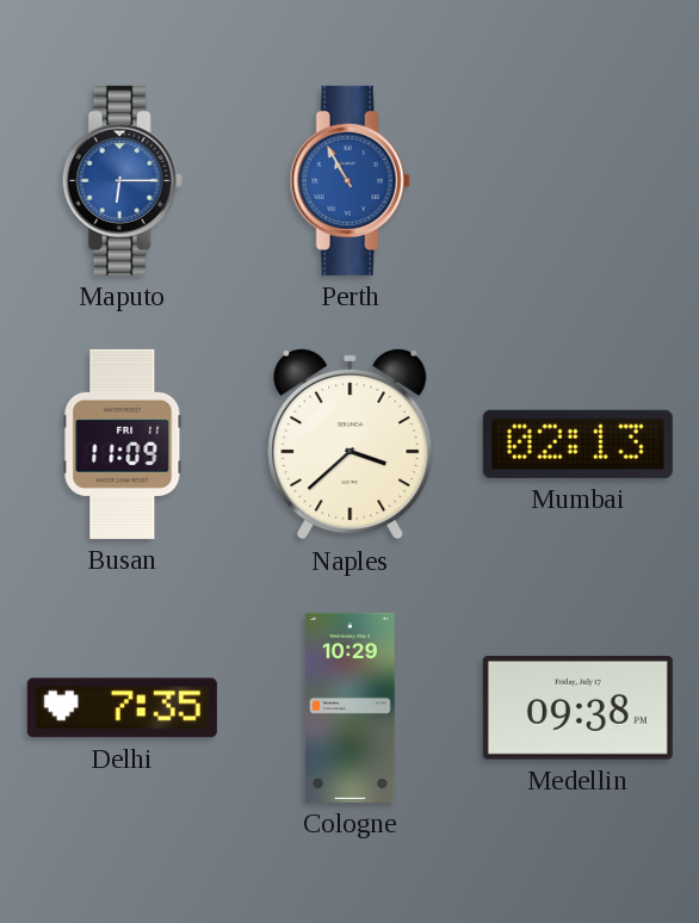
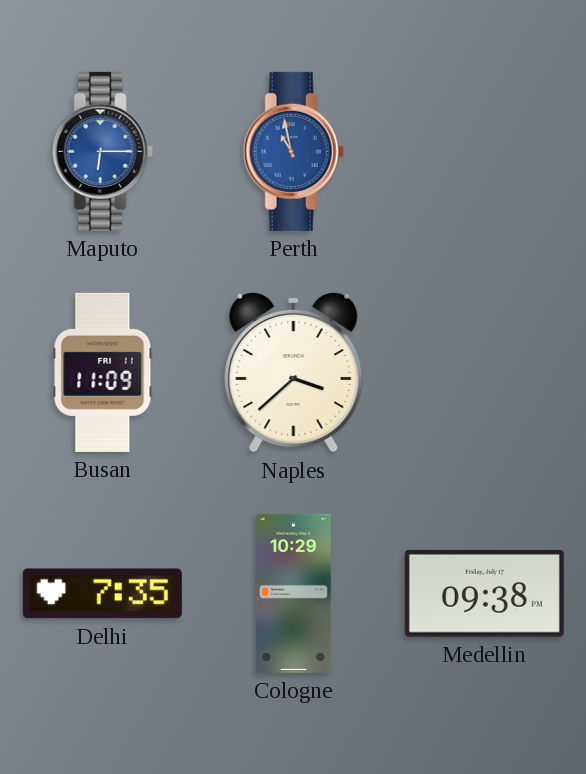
Perth: 10:55 -> 10:58 (293, 151)
Mumbai: 02:13 -> none (577, 444)
